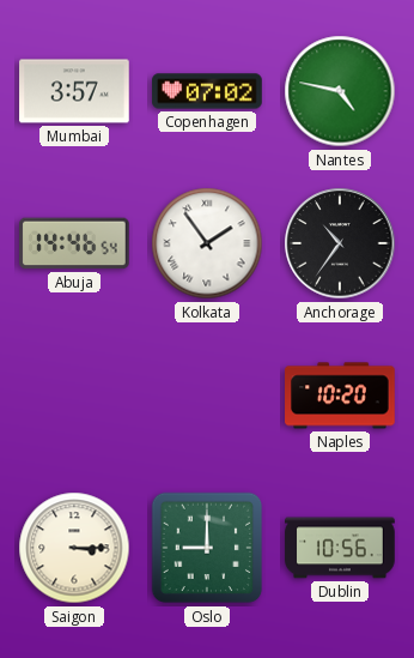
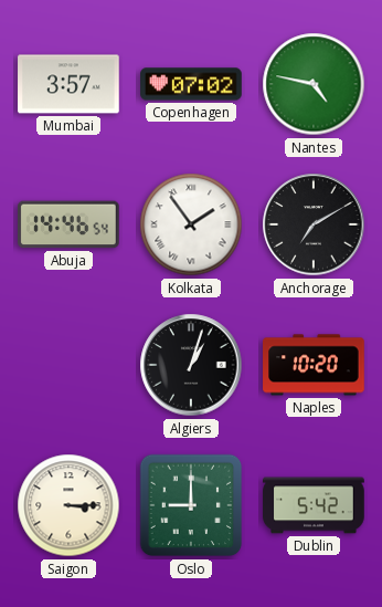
Anchorage: 10:36 -> 7:10 (314, 224)
Algiers: none -> 1:03 (191, 365)
Dublin: 10:56 -> 5:42 (314, 505)
